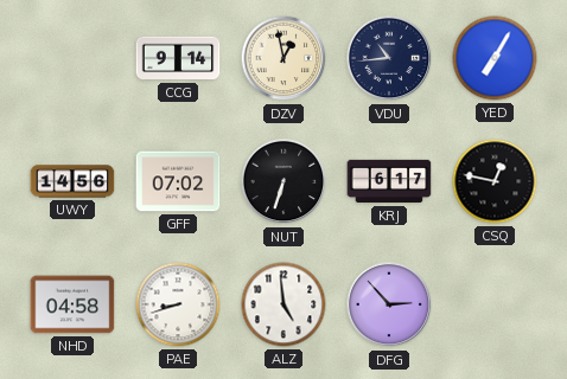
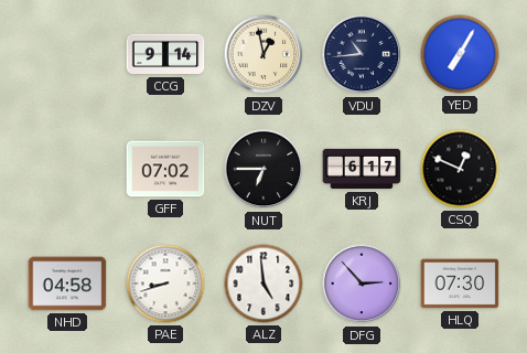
UWY: 14:56 -> none (72, 181)
NUT: 6:33 -> 6:45 (263, 169)
CSQ: 12:47 -> 12:49 (460, 169)
HLQ: none -> 07:30 (460, 284)
